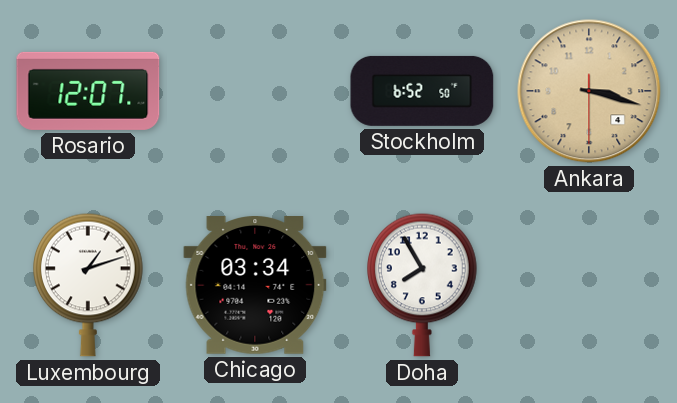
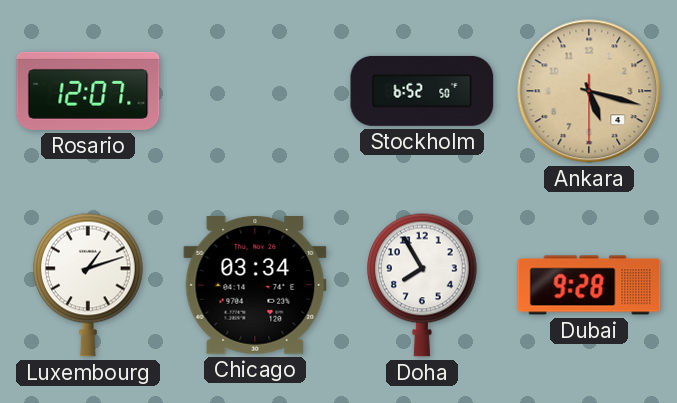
Ankara: 3:17 -> 5:17 (589, 91)
Dubai: none -> 9:28 (589, 285)
